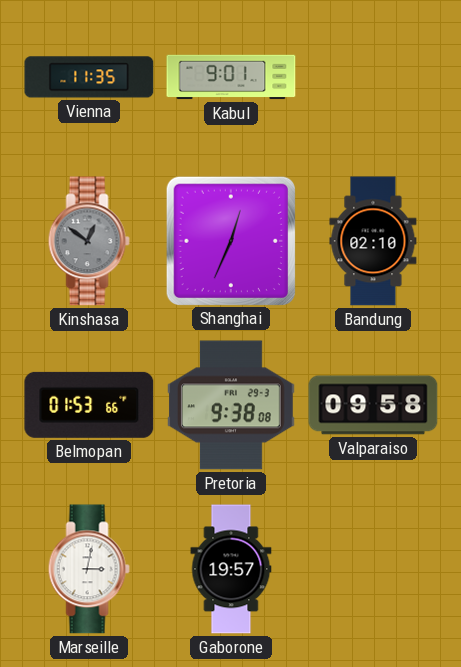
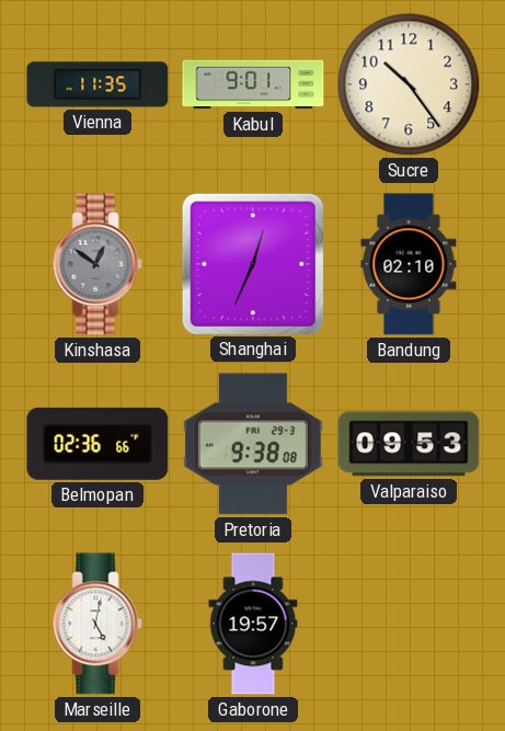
Sucre: none -> 10:24 (409, 84)
Belmopan: 01:53 -> 02:36 (97, 444)
Valparaiso: 09:58 -> 09:53 (409, 444)
Marseille: 3:02 -> 5:02 (97, 624)
